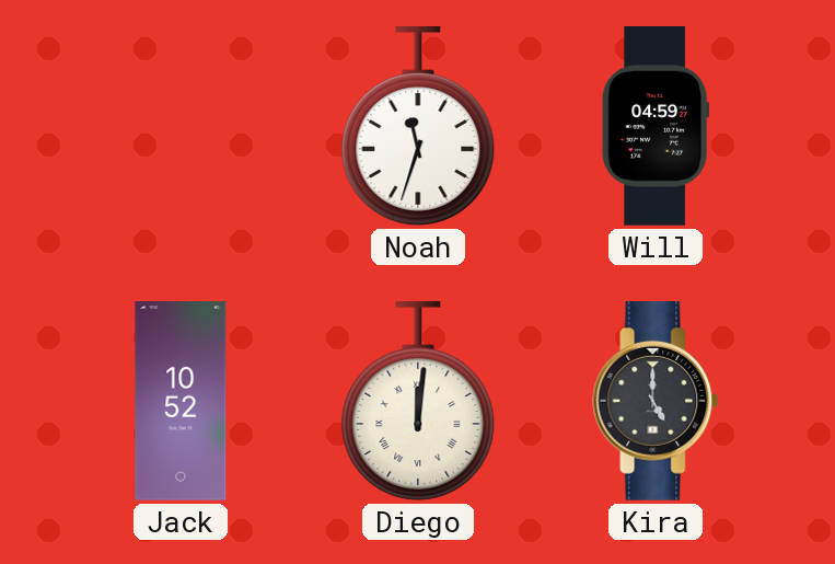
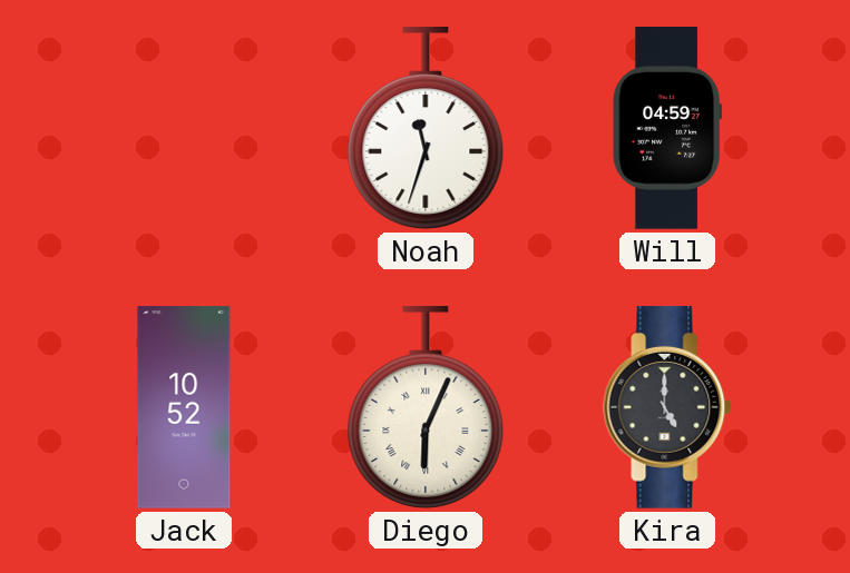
Diego: 12:01 -> 6:04 (426, 407)
